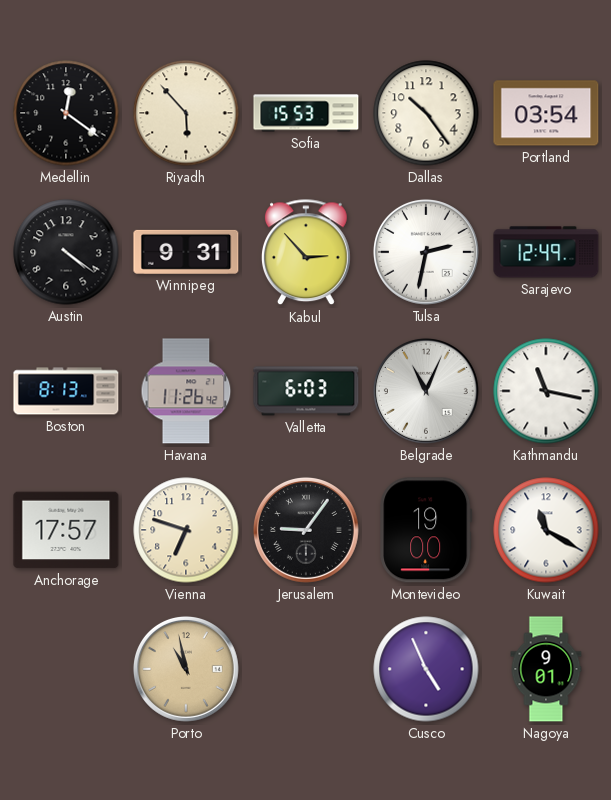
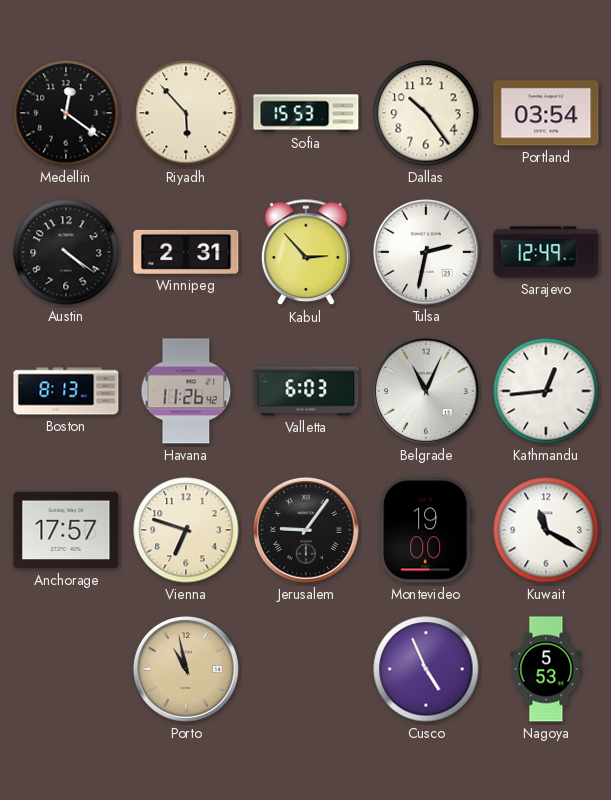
Winnipeg: 9:31 -> 2:31 (186, 252)
Kathmandu: 11:17 -> 12:44 (546, 391)
Nagoya: 9:01 -> 5:53 (546, 669)
